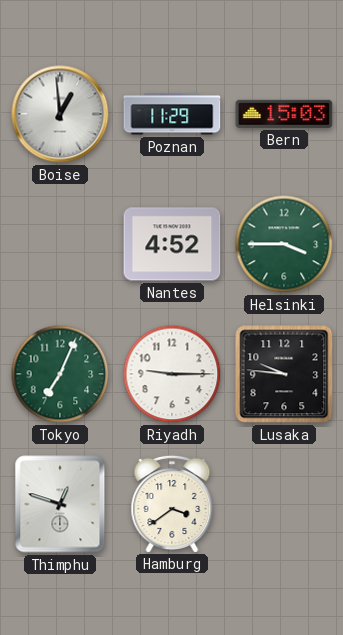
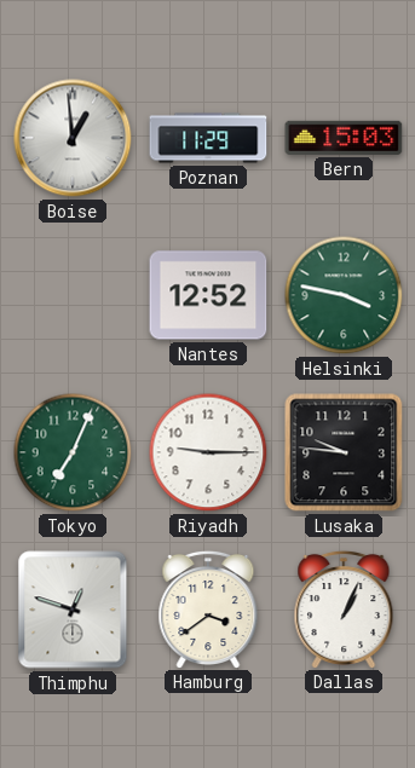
Nantes: 4:52 -> 12:52 (208, 295)
Helsinki: 3:45 -> 3:47 (344, 295)
Dallas: none -> 1:04 (344, 608)
